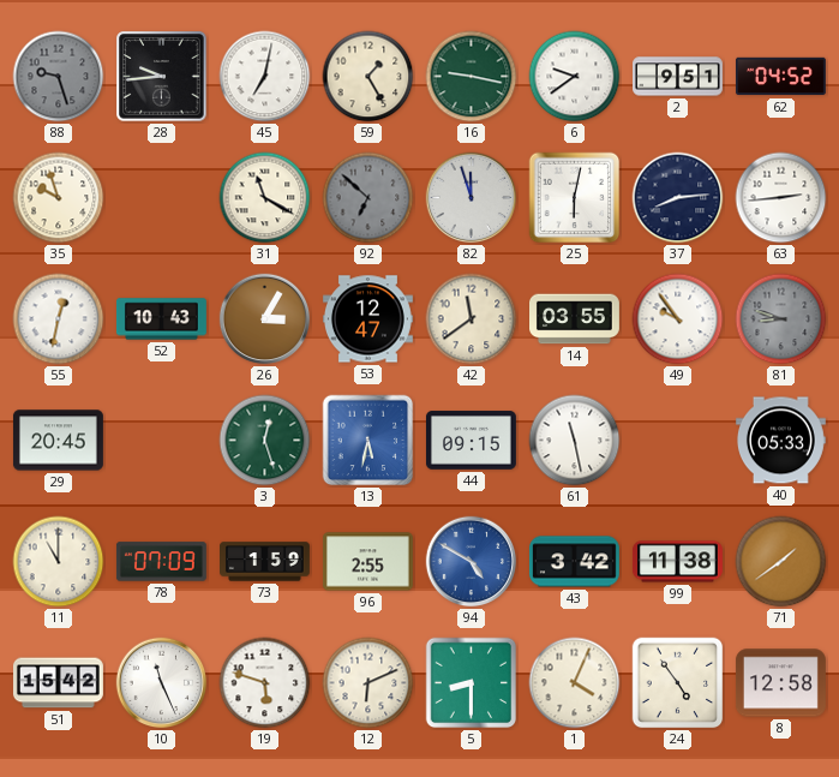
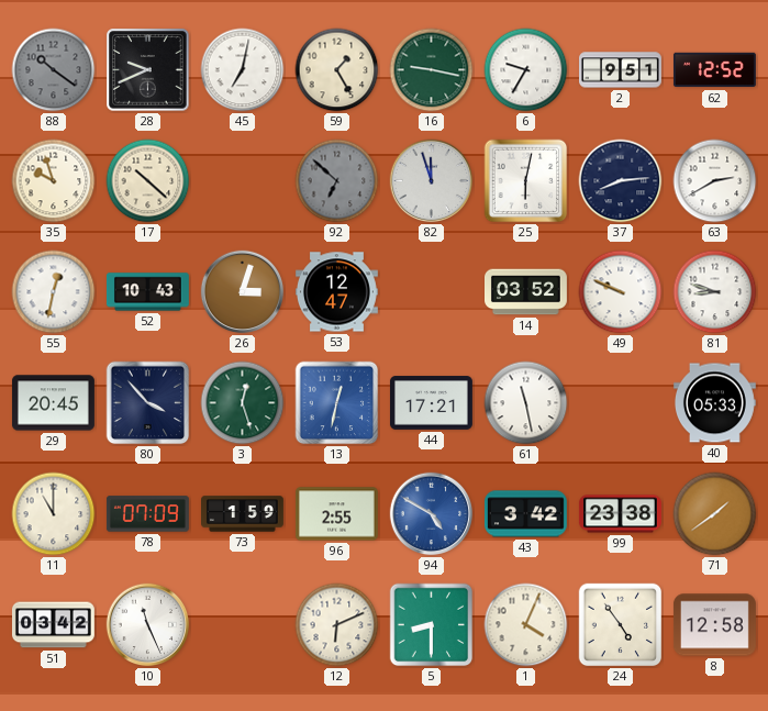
88: 9:27 -> 10:21 (54, 70)
28: 9:44 -> 9:41 (148, 70)
6: 9:39 -> 9:35 (526, 70)
62: 04:52 -> 12:52 (714, 70)
17: none -> 10:22 (148, 181)
31: 11:20 -> none (265, 198)
63: 2:44 -> 2:40 (715, 181)
26: 3:05 -> 3:03 (243, 292)
42: 11:39 -> none (472, 319)
14: 03:55 -> 03:52 (526, 292)
49: 9:54 -> 9:49 (621, 292)
81 dial: grey -> white (715, 292)
80: none -> 3:53 (148, 403)
13: 5:32 -> 12:32 (337, 403)
44: 09:15 -> 17:21 (431, 403)
99: 11:38 -> 23:38 (620, 514)
51: 15:42 -> 03:42 (53, 625)
19: 5:48 -> none (265, 683)
